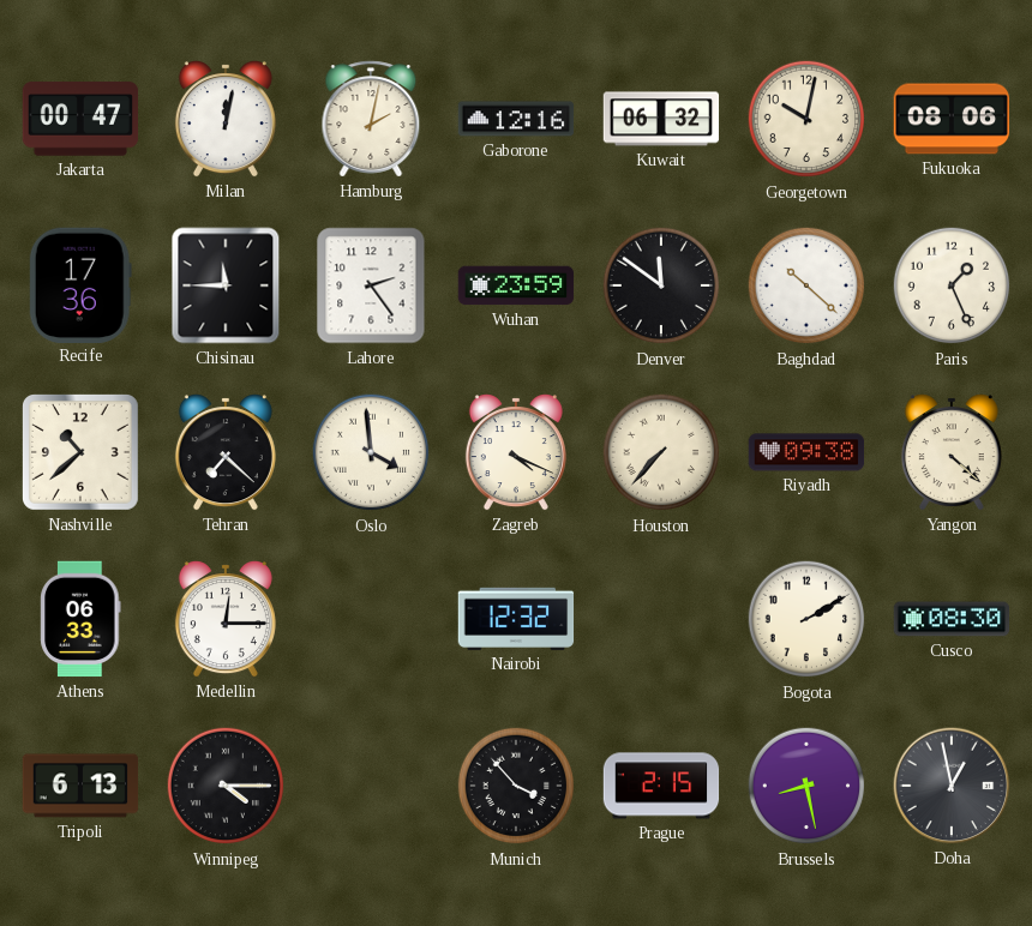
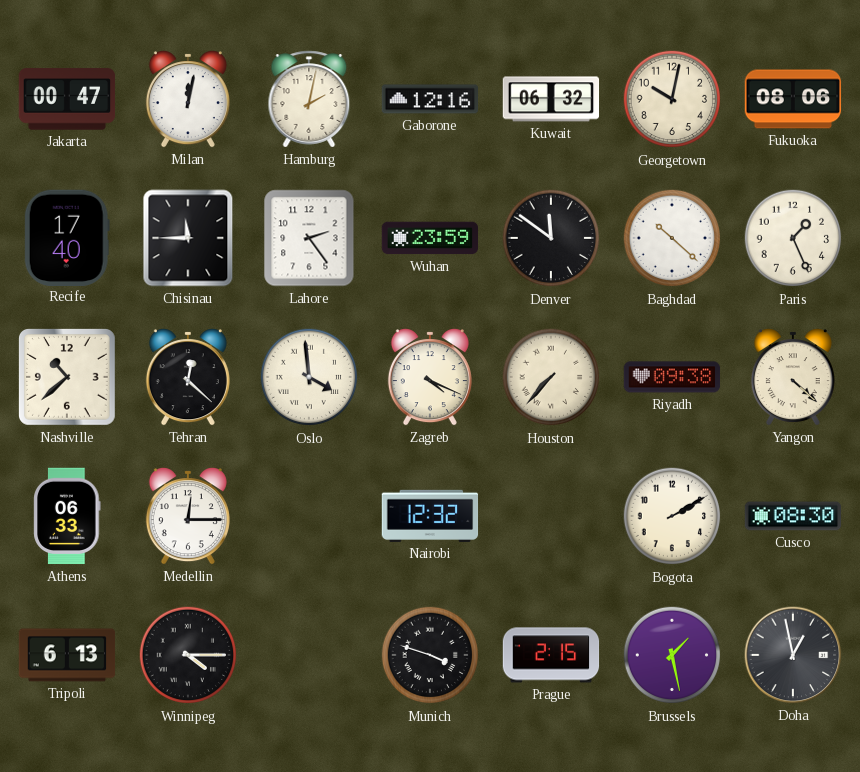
Recife: 17:36 -> 17:40 (67, 237)
Tehran: 7:22 -> 12:22 (188, 377)
Munich: 3:53 -> 3:48 (430, 655)
Brussels: 8:28 -> 1:28 (672, 655)
